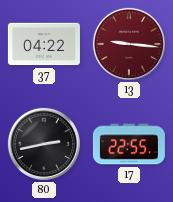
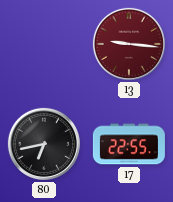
37: 04:22 -> none (44, 44)
80: 2:43 -> 6:43 (44, 144)
